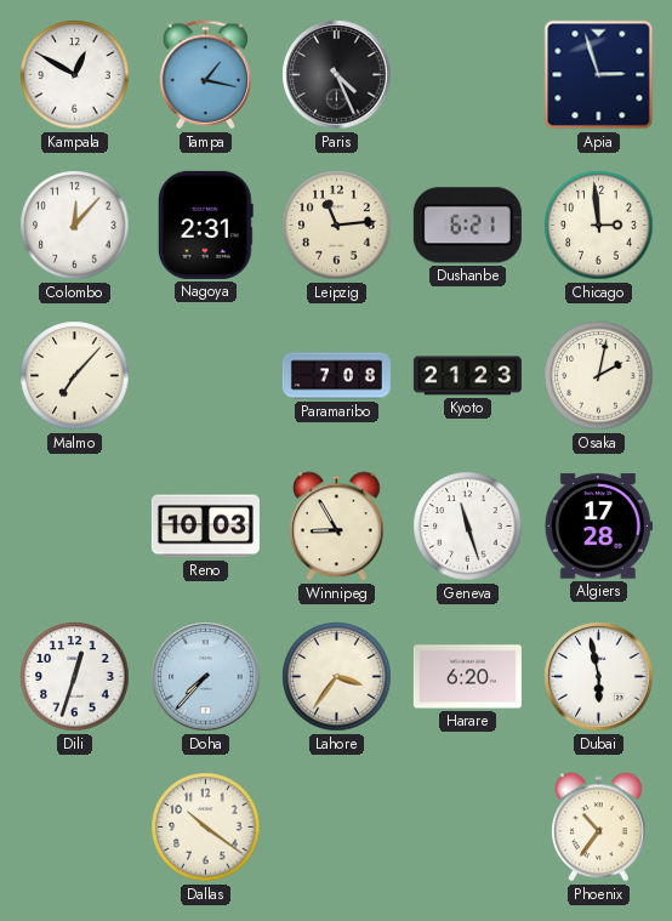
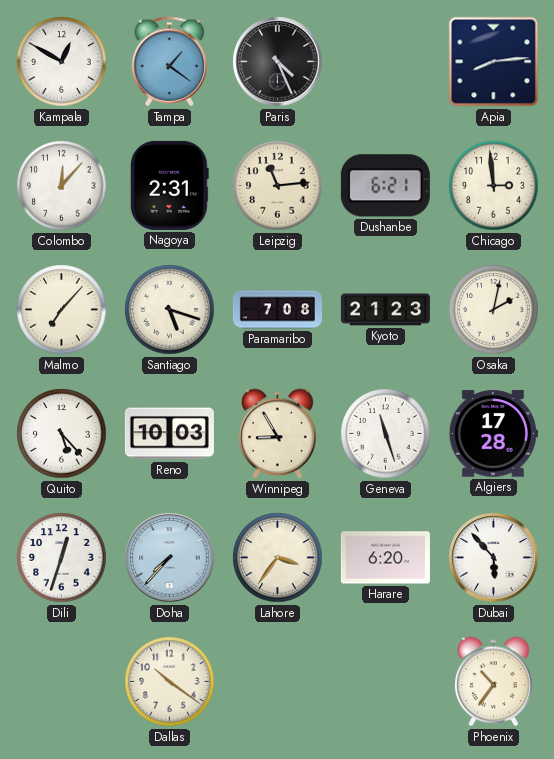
Tampa: 1:17 -> 1:21 (169, 62)
Apia: 2:57 -> 8:14 (494, 62)
Santiago: none -> 5:18 (170, 310)
Quito: none -> 5:23 (62, 434)
Dubai: 5:58 -> 5:53 (494, 558)
